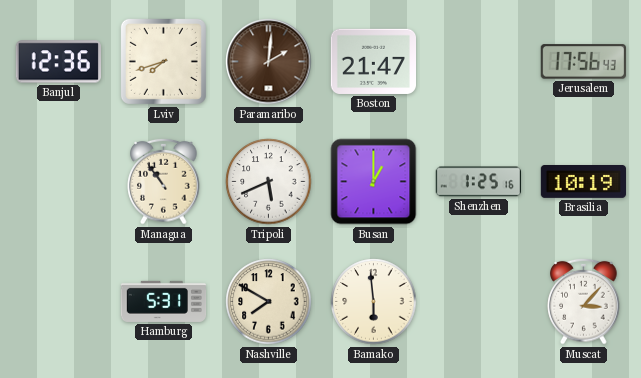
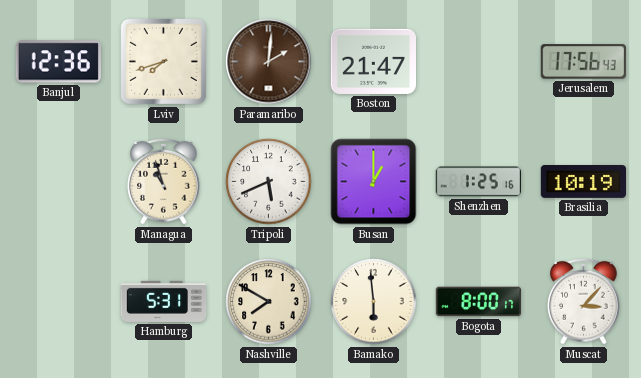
Managua: 10:54 -> 10:57 (164, 181)
Bogota: none -> 8:00 (479, 302)
